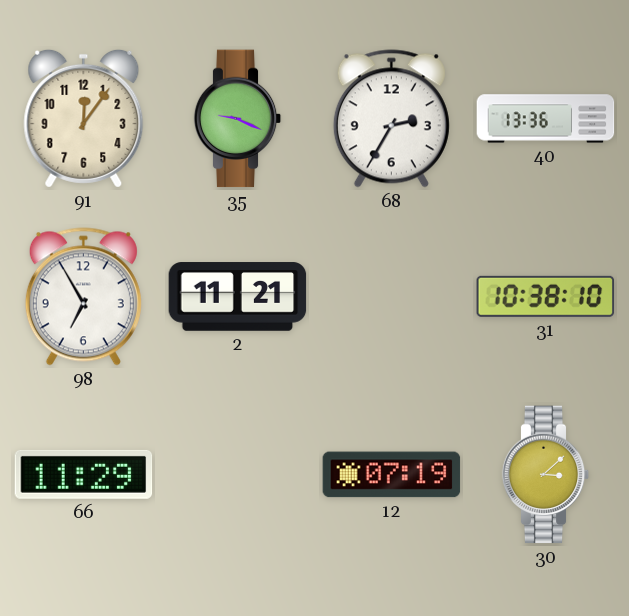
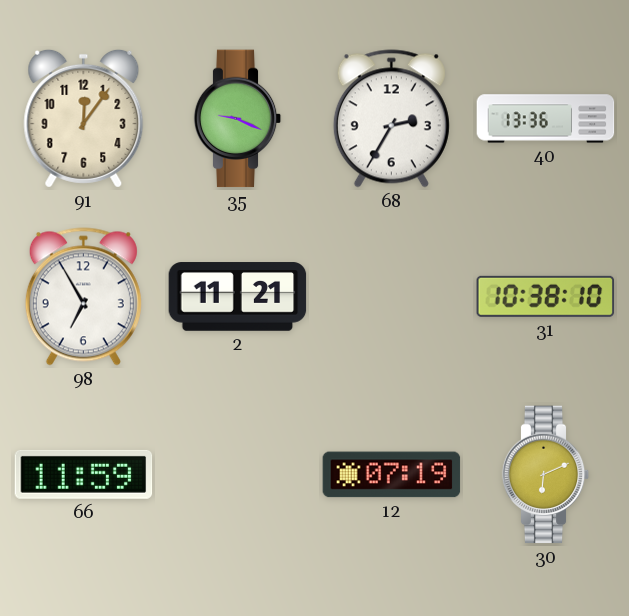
66: 11:29 -> 11:59 (84, 474)
30: 3:08 -> 6:11 (546, 475)
